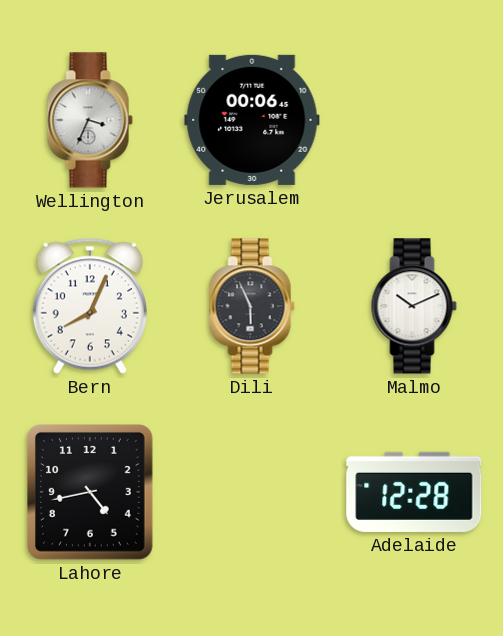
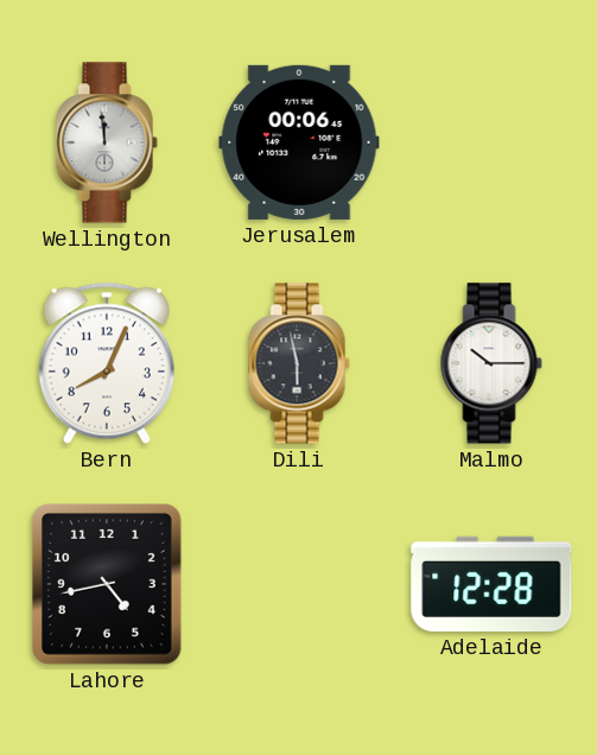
Wellington: 3:34 -> 11:59 (107, 142)
Dili: 5:56 -> 5:58 (299, 363)
Malmo: 10:11 -> 10:15 (491, 363)
